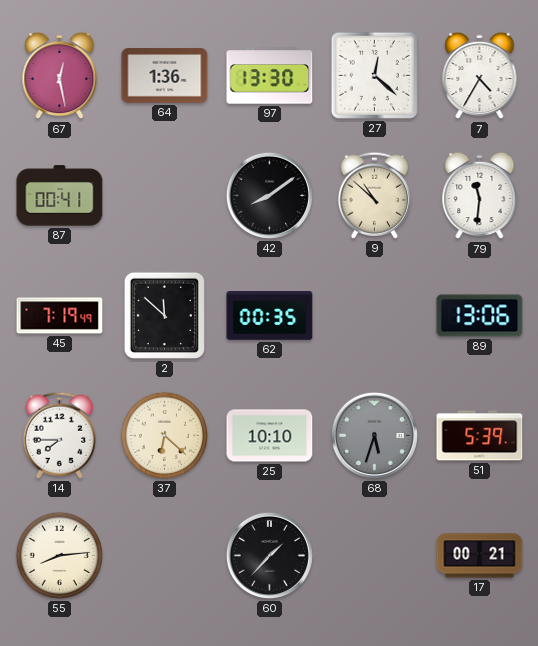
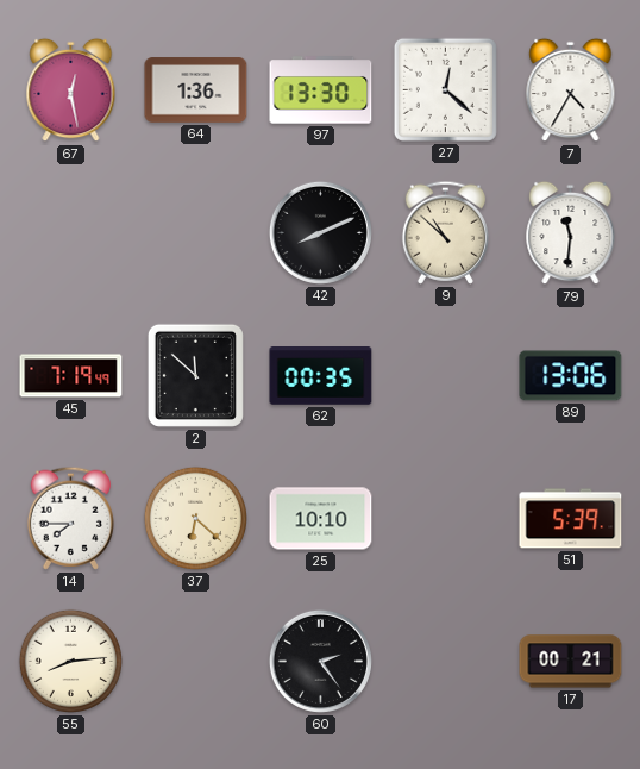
87: 00:41 -> none (60, 196)
42: 8:09 -> 8:11 (320, 232)
68: 5:33 -> none (374, 435)
60: 1:37 -> 2:24 (320, 661)
